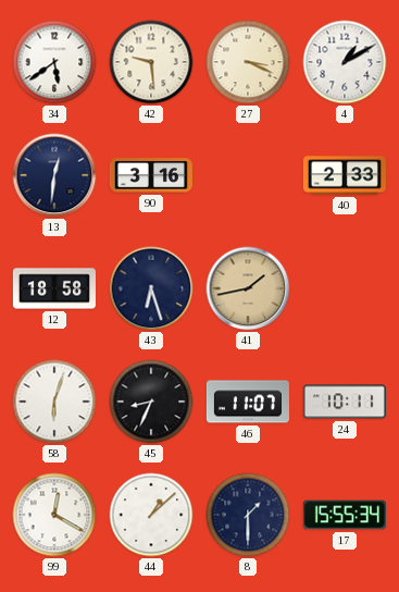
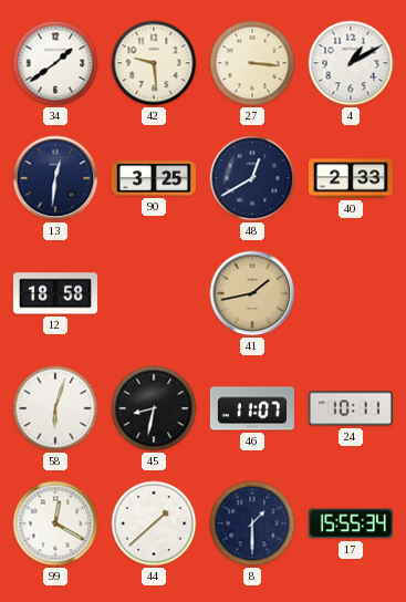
34: 5:39 -> 1:39 (55, 63)
27: 3:19 -> 3:16 (252, 63)
90: 3:16 -> 3:25 (154, 178)
48: none -> 12:40 (252, 178)
43: 6:27 -> none (151, 288)
45: 8:34 -> 8:32 (154, 408)
44: 1:08 -> 1:38 (154, 523)
